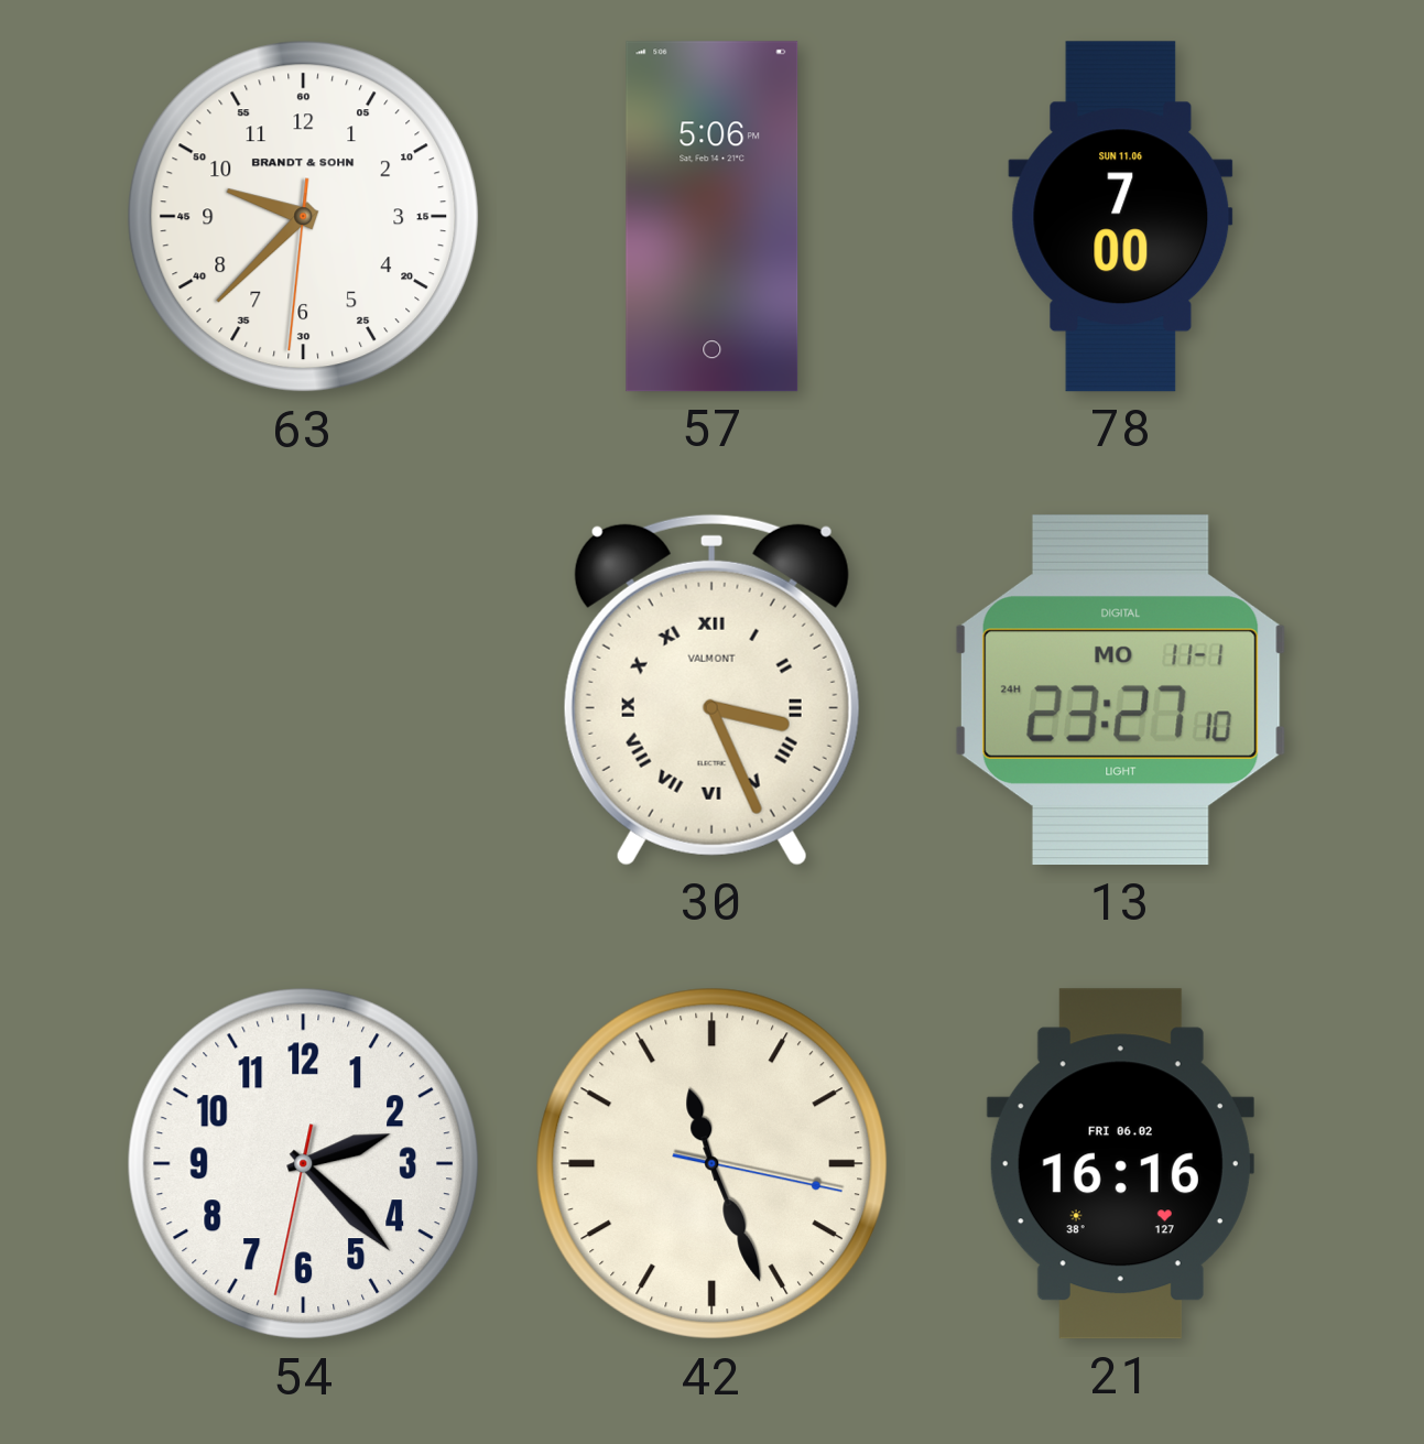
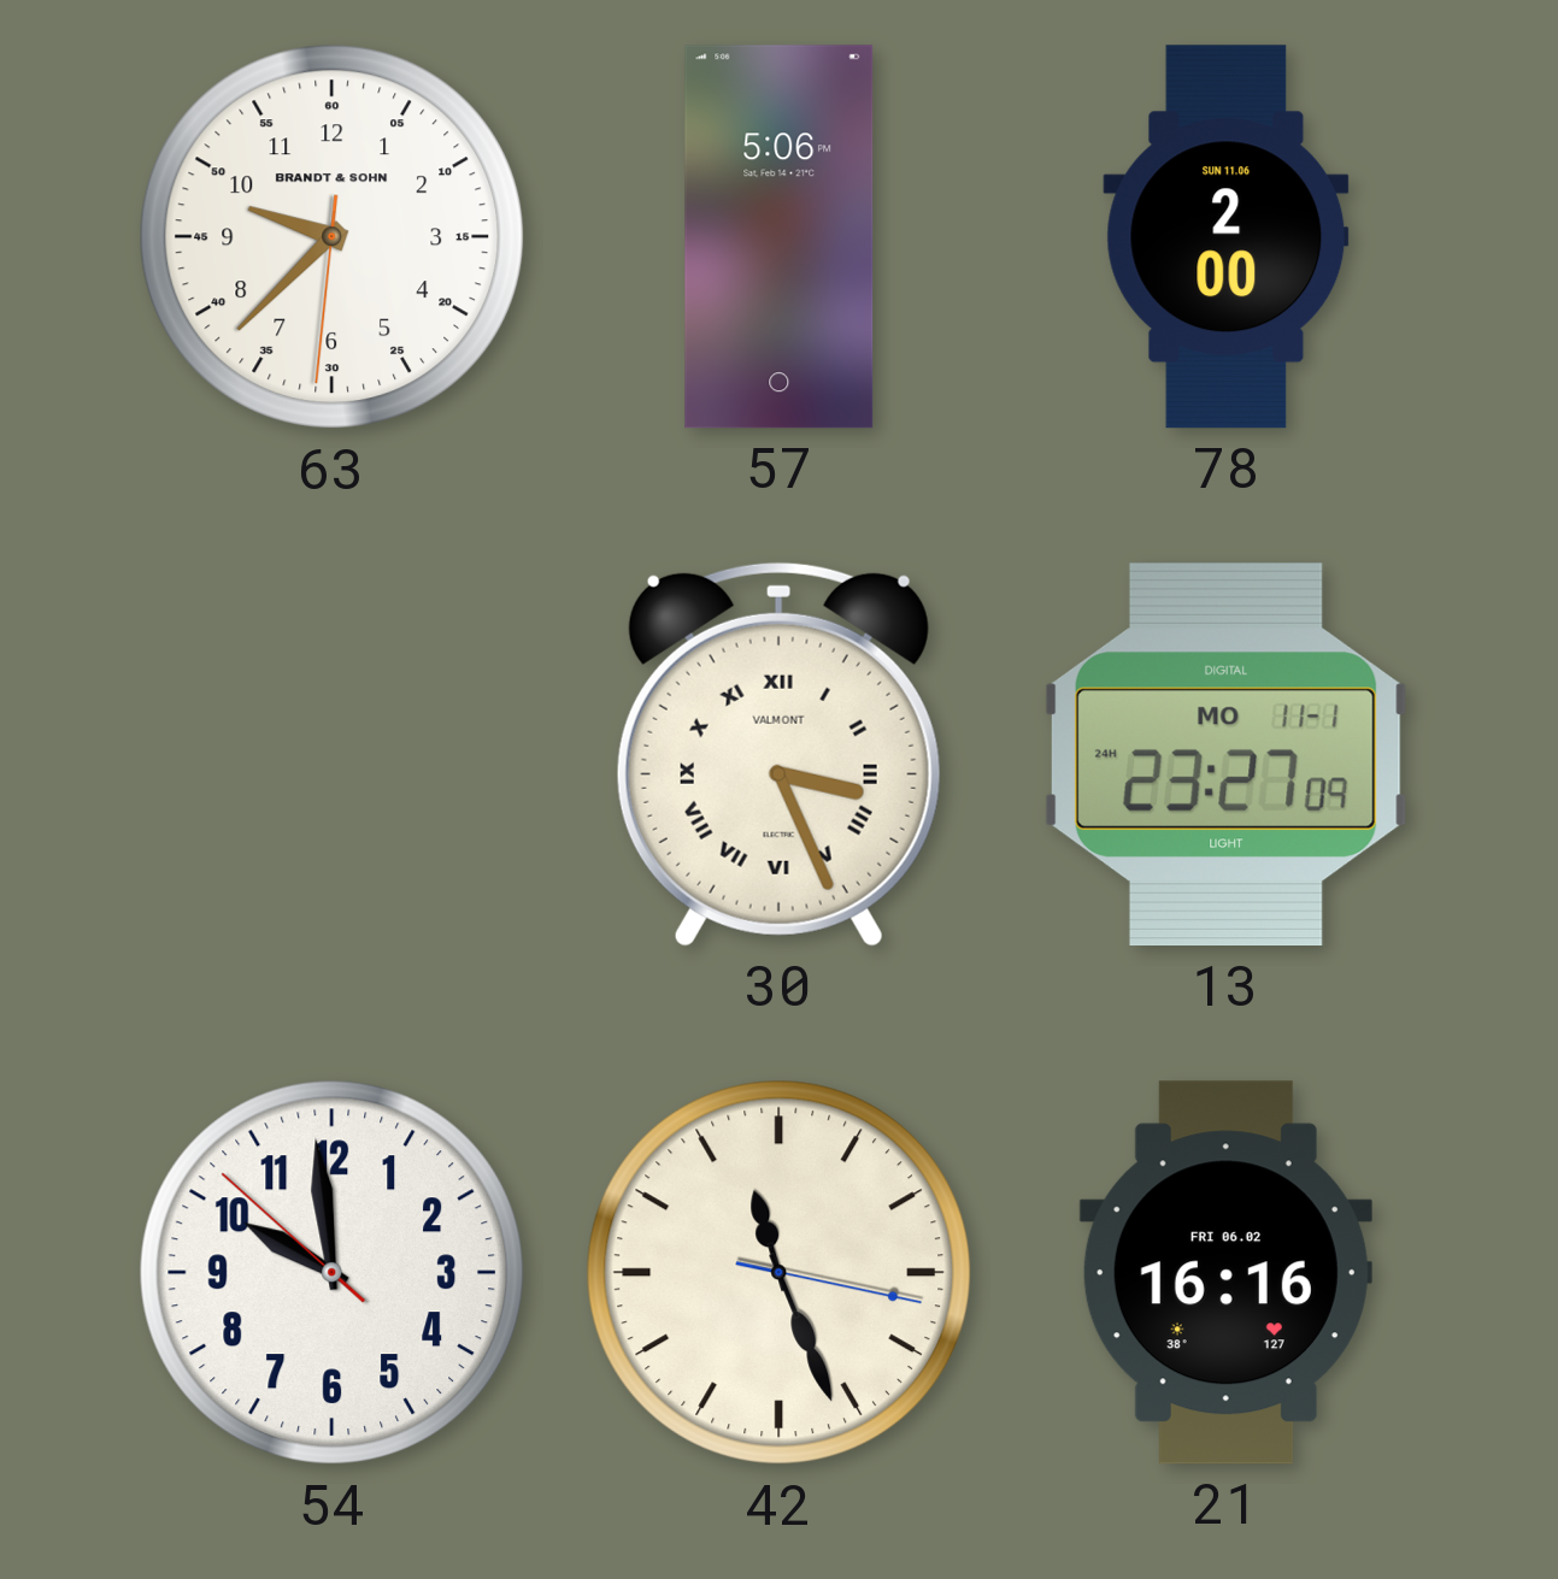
78: 7:00 -> 2:00 (1227, 237)
13: 23:27:10 -> 23:27:09 (1225, 755)
54: 2:22 -> 9:58 (333, 1273)
